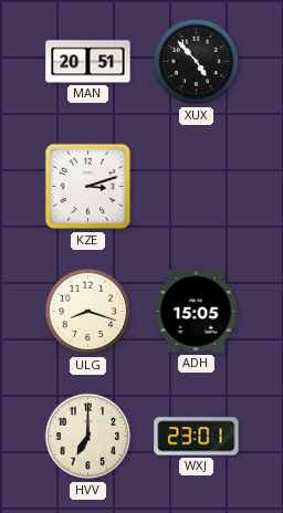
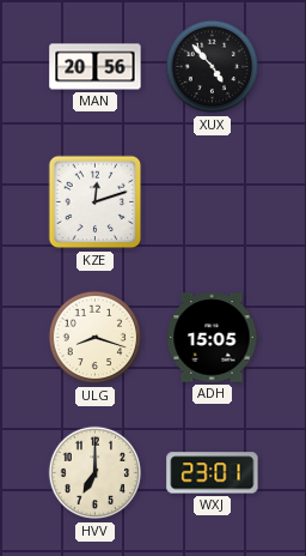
MAN: 20:51 -> 20:56 (96, 67)
KZE: 3:12 -> 12:12 (96, 203)
